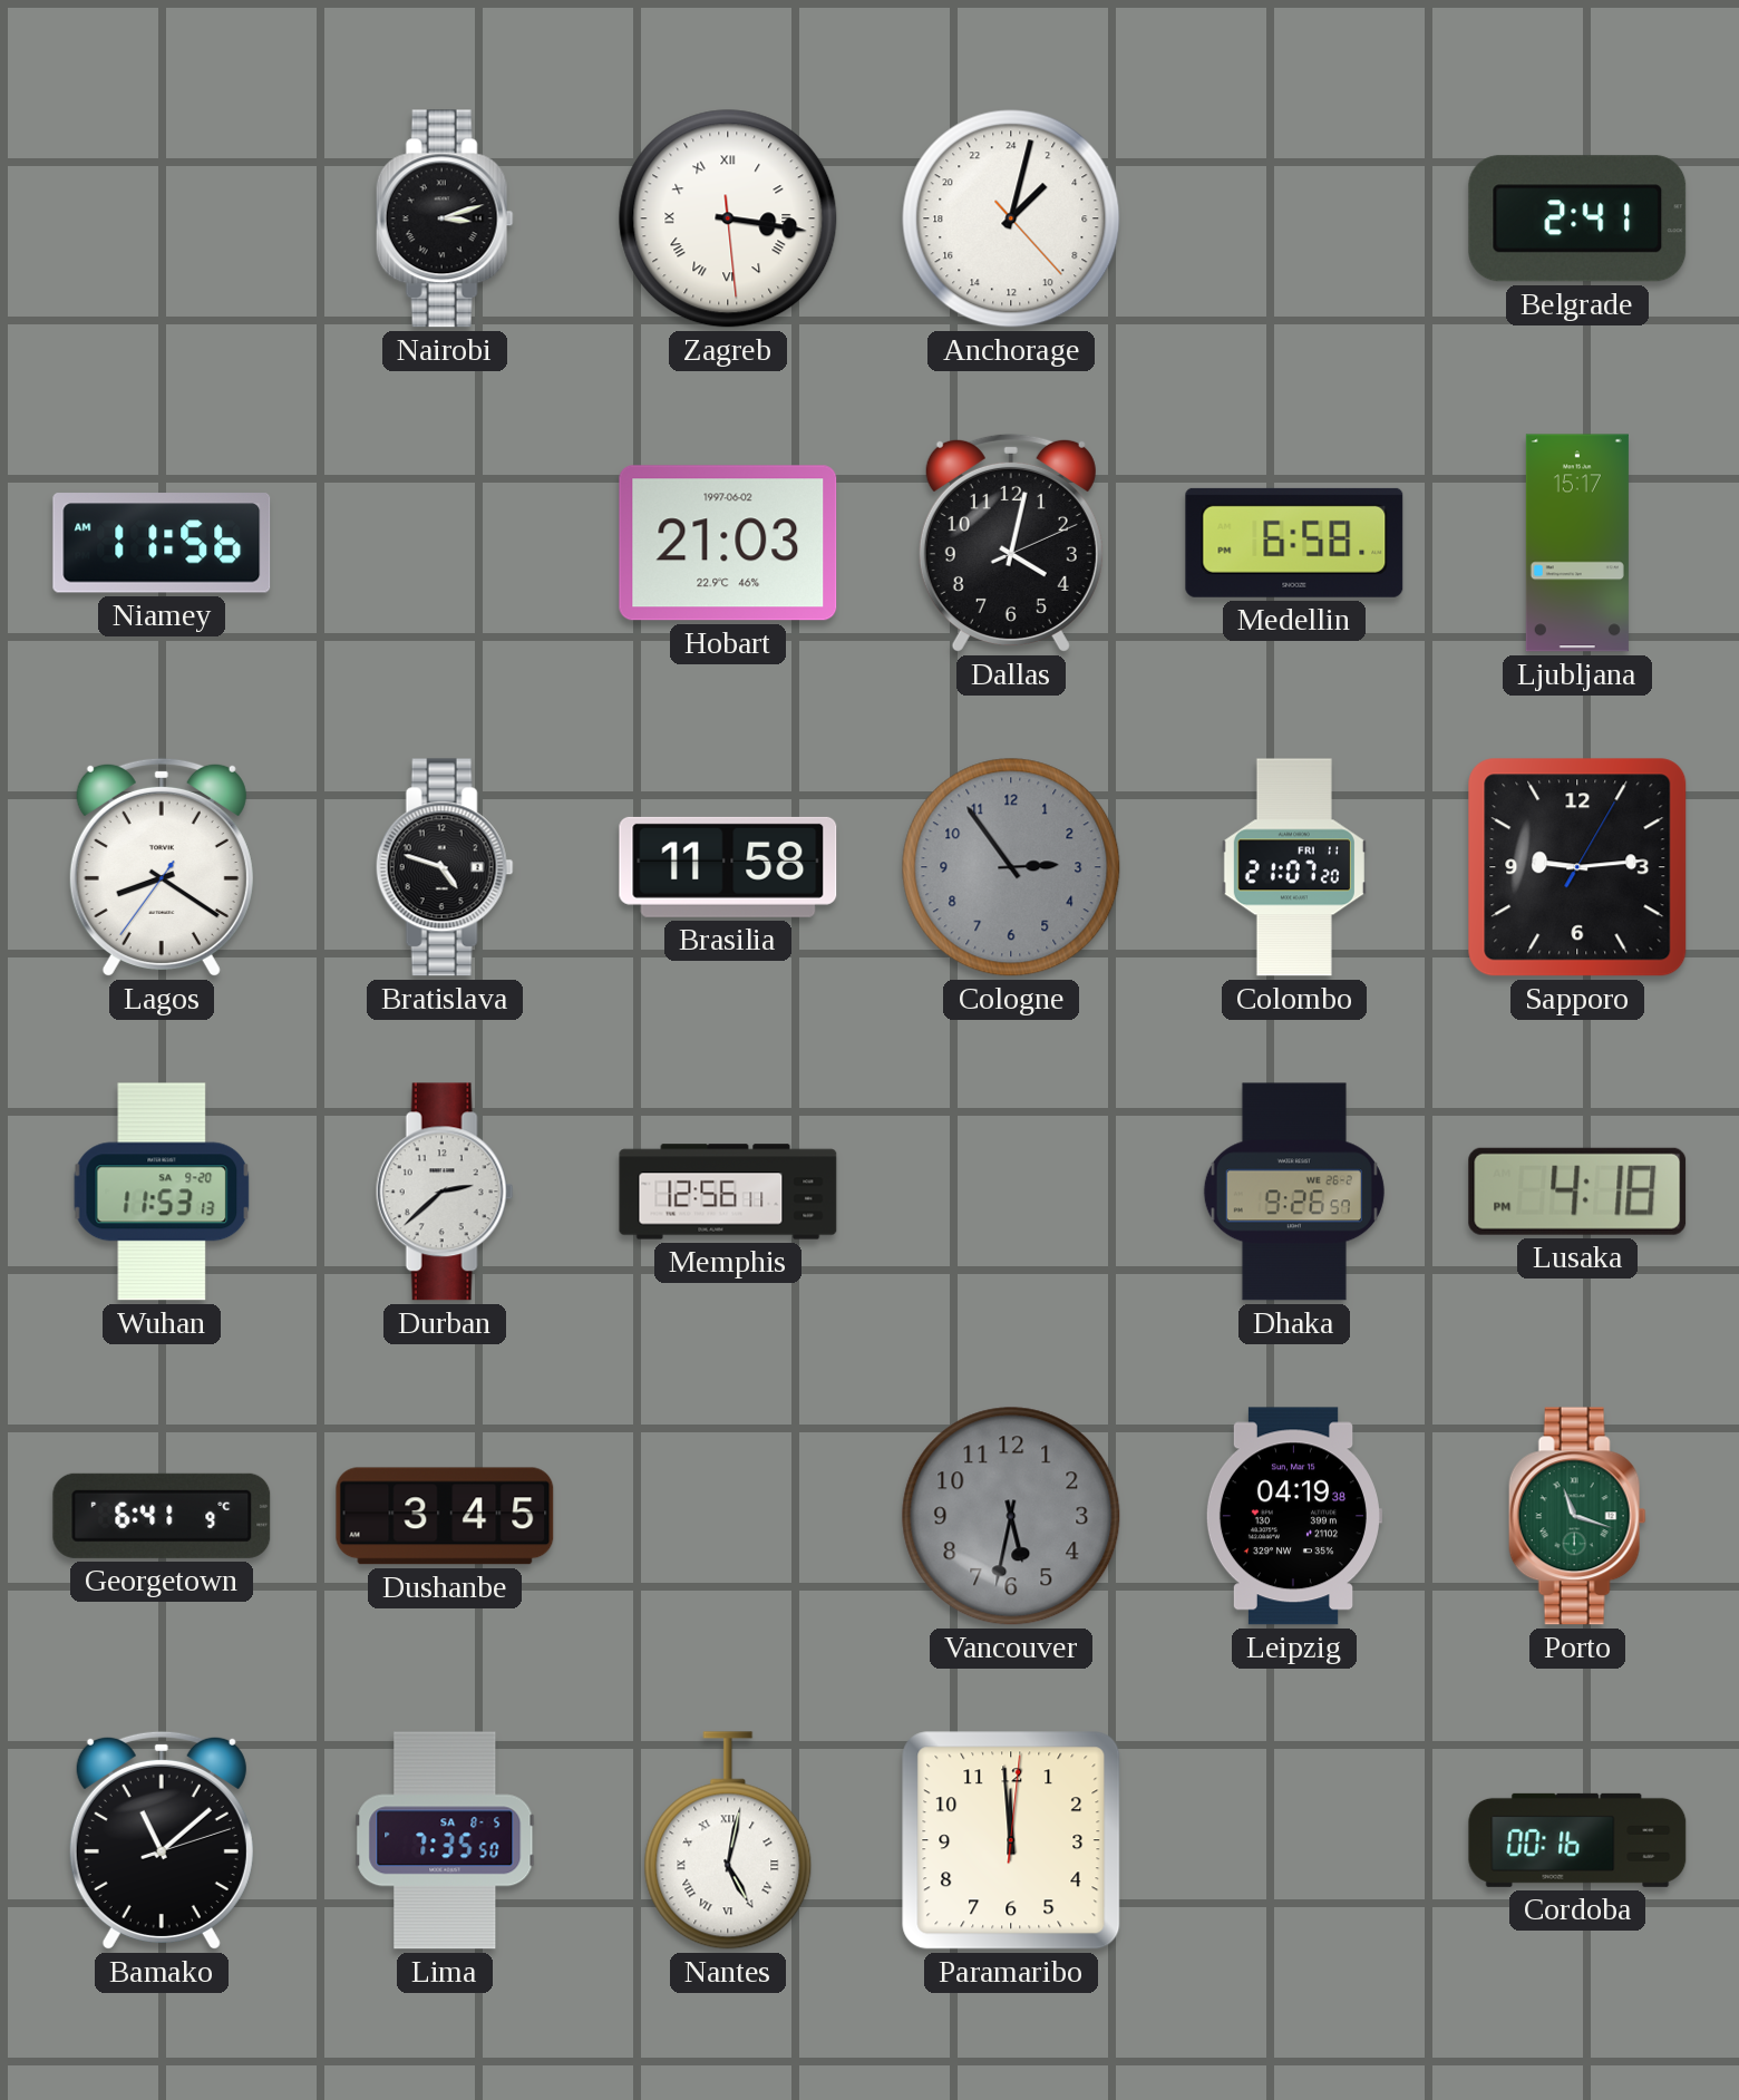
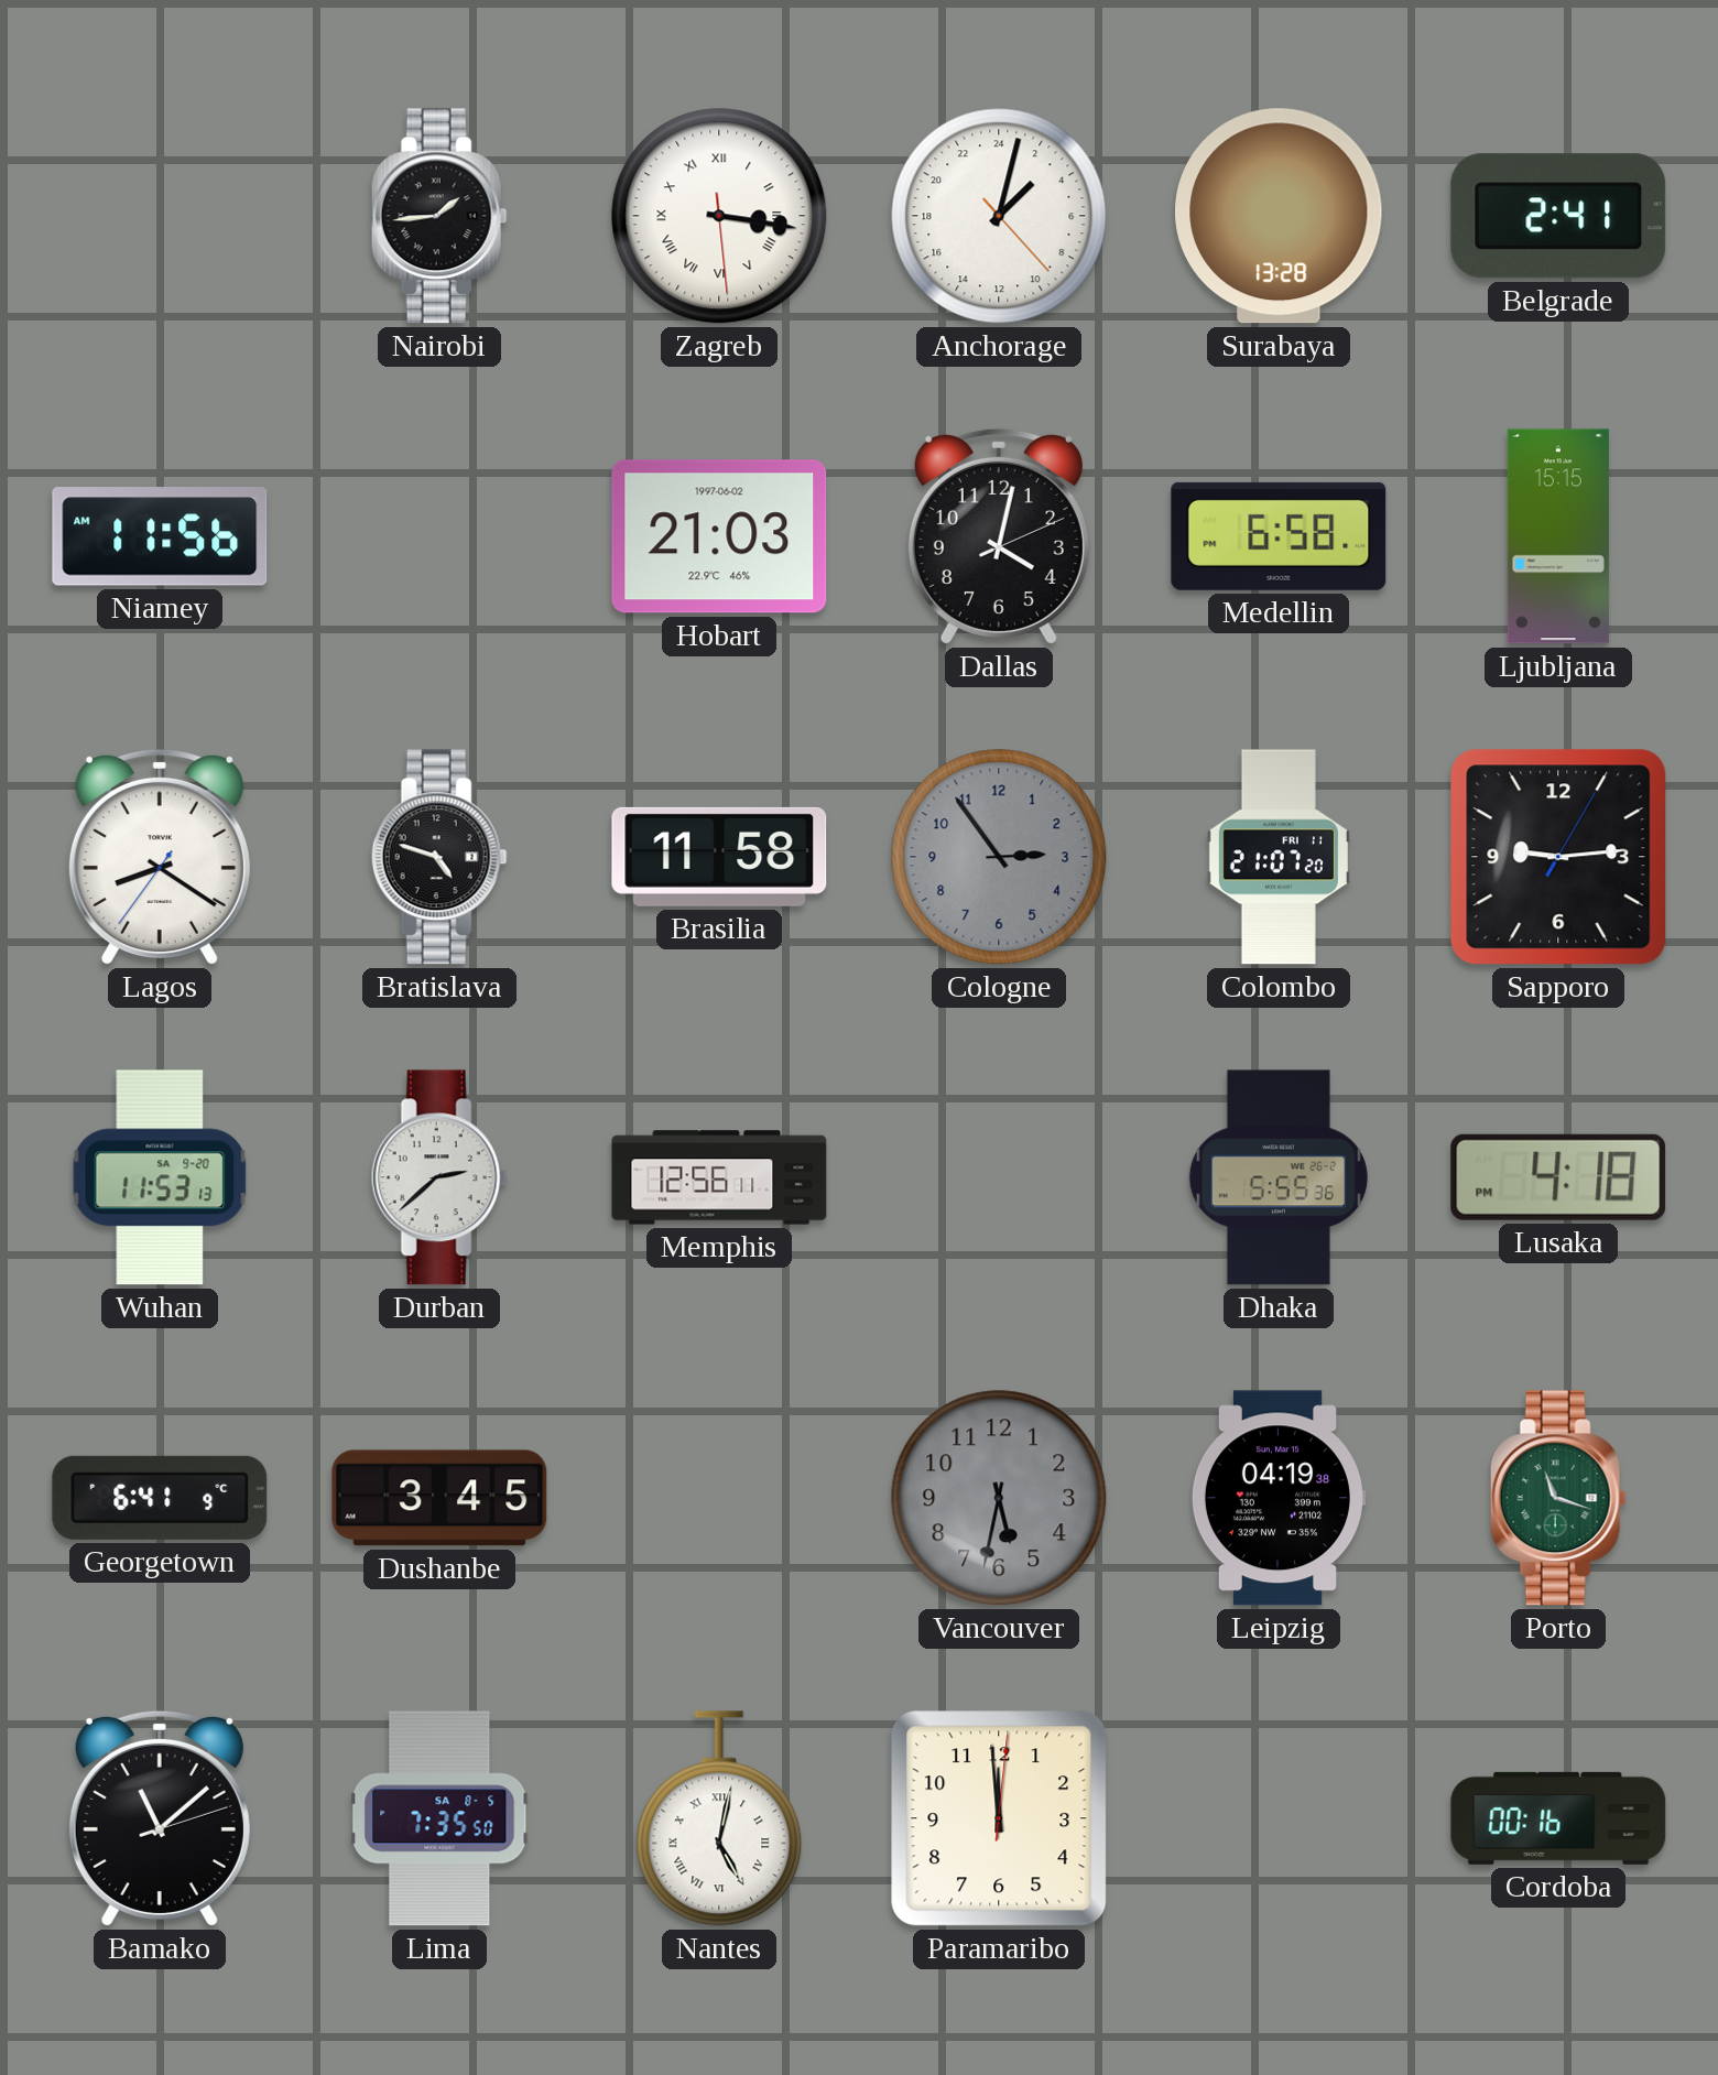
Nairobi: 3:12 -> 1:44 (439, 216)
Surabaya: none -> 13:28 (1280, 216)
Ljubljana: 15:17 -> 15:15 (1558, 536)
Dhaka: 9:26 -> 5:55 (1279, 1177)
